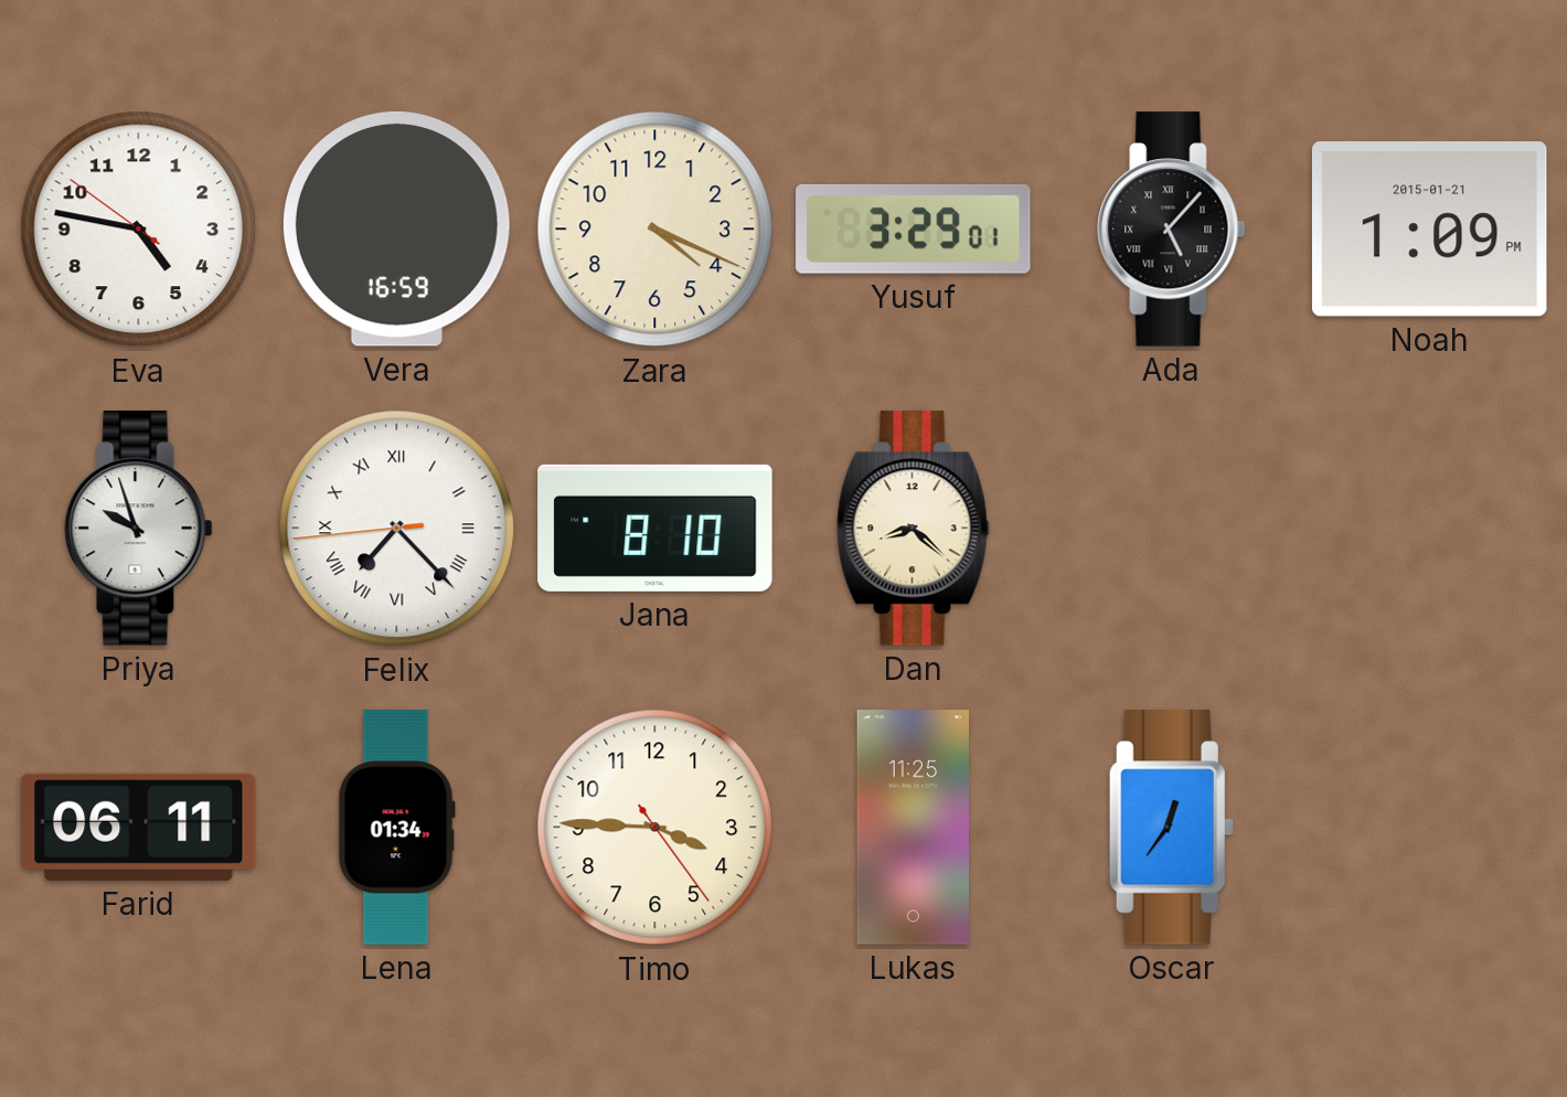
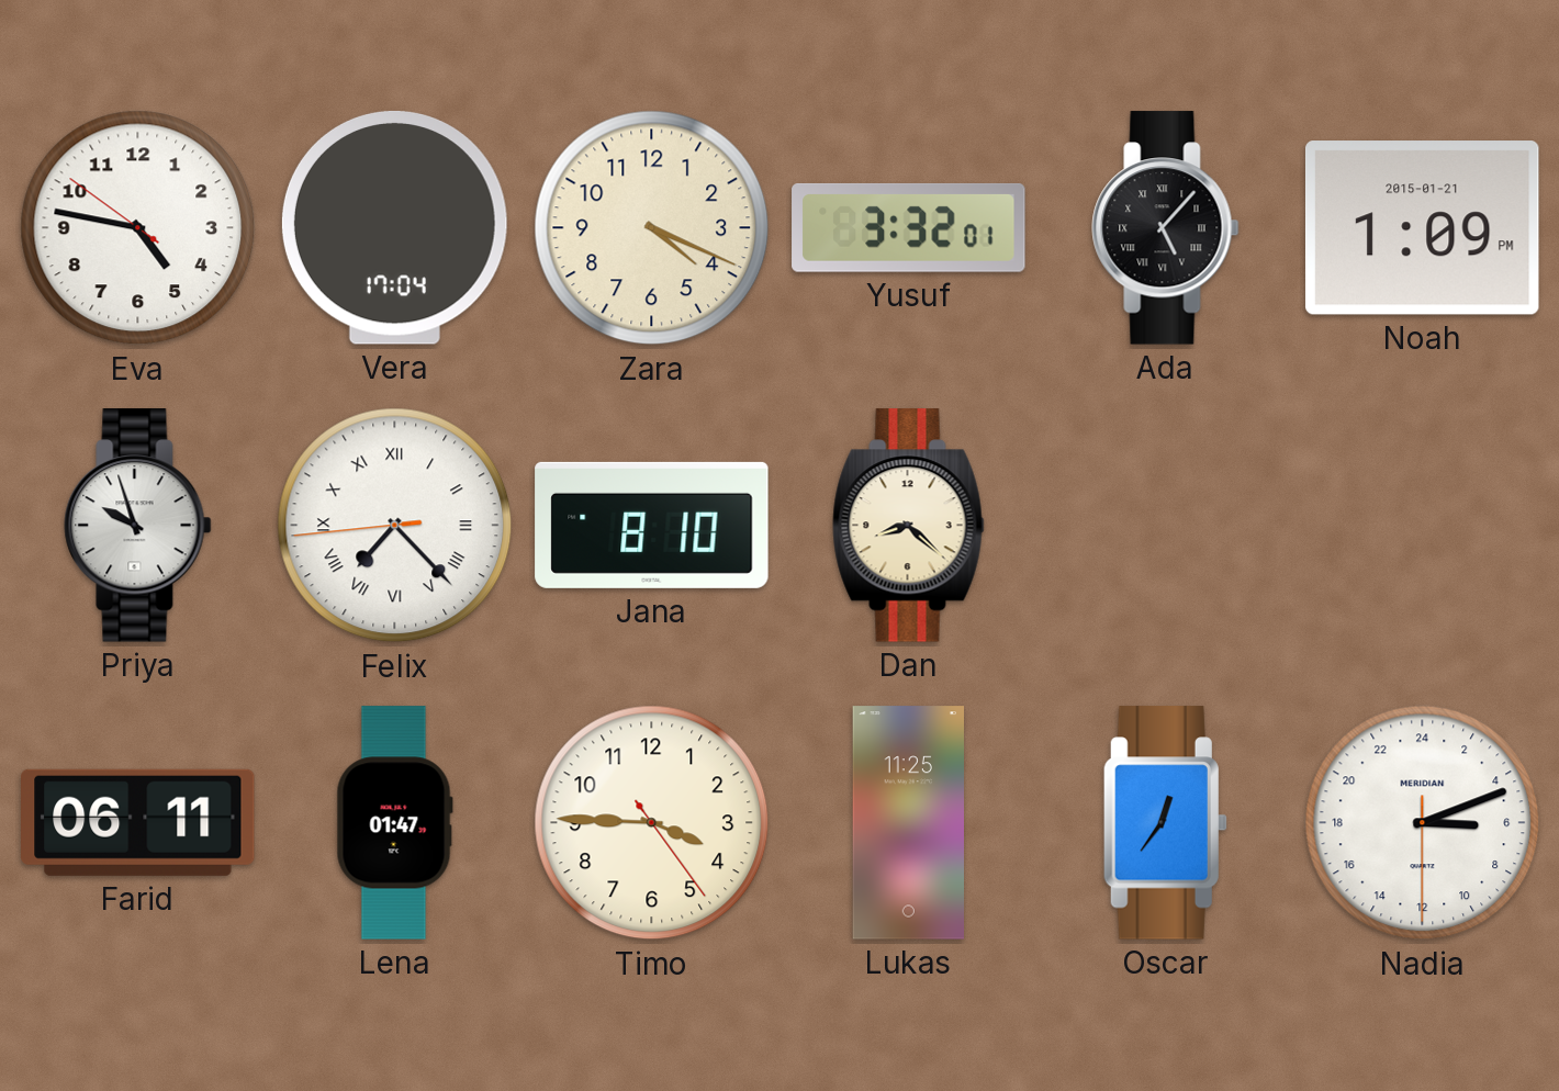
Vera: 16:59 -> 17:04 (394, 227)
Yusuf: 3:29 -> 3:32 (909, 227)
Lena: 01:34 -> 01:47 (394, 823)
Nadia: none -> 6:11 (1423, 823)
